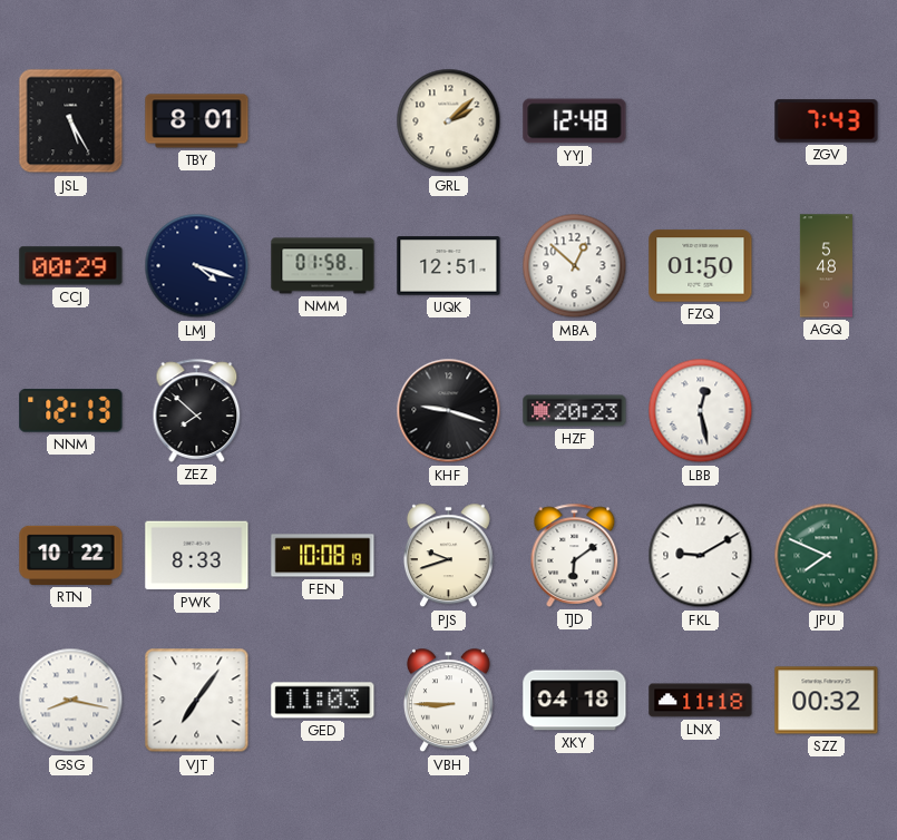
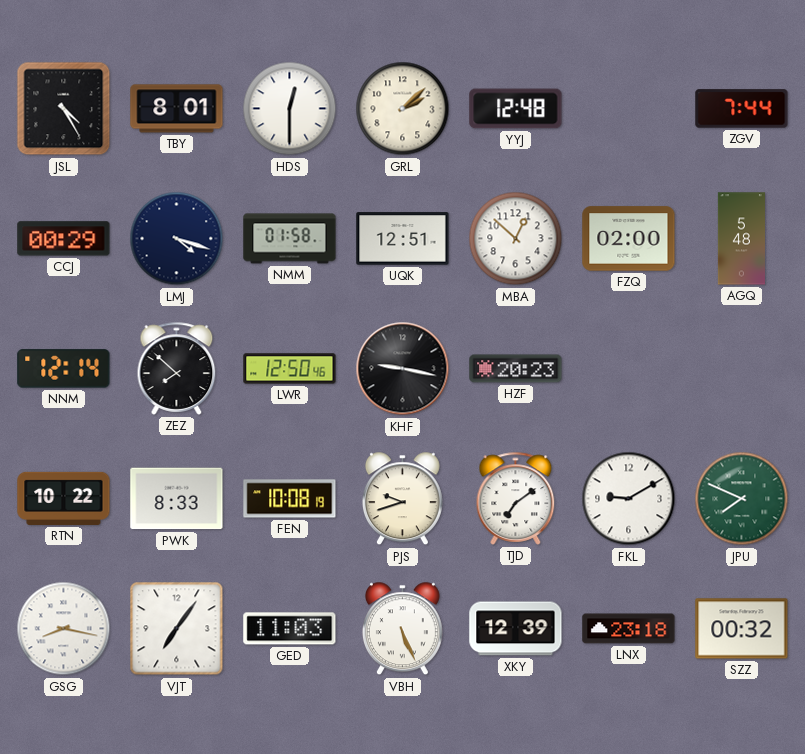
JSL: 5:25 -> 4:25 (64, 109)
HDS: none -> 12:30 (290, 109)
ZGV: 7:43 -> 7:44 (742, 109)
FZQ: 01:50 -> 02:00 (629, 239)
NNM: 12:13 -> 12:14 (64, 369)
LWR: none -> 12:50 (290, 369)
KHF: 9:18 -> 9:17 (403, 369)
LBB: 12:28 -> none (701, 411)
TJD: 6:09 -> 7:09 (516, 498)
VBH: 8:45 -> 5:26 (402, 629)
XKY: 04:18 -> 12:39 (516, 629)
LNX: 11:18 -> 23:18 (629, 629)
